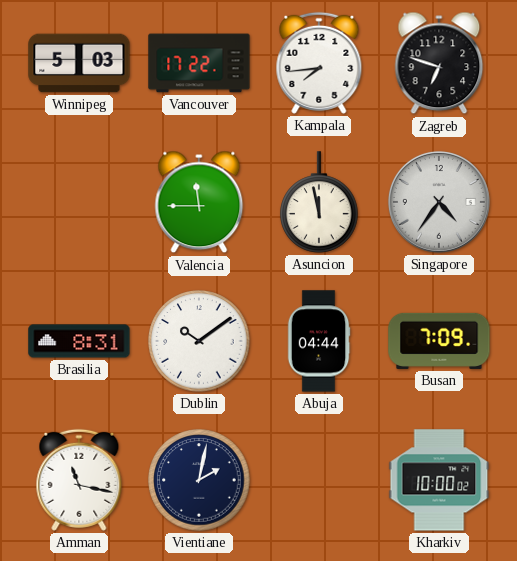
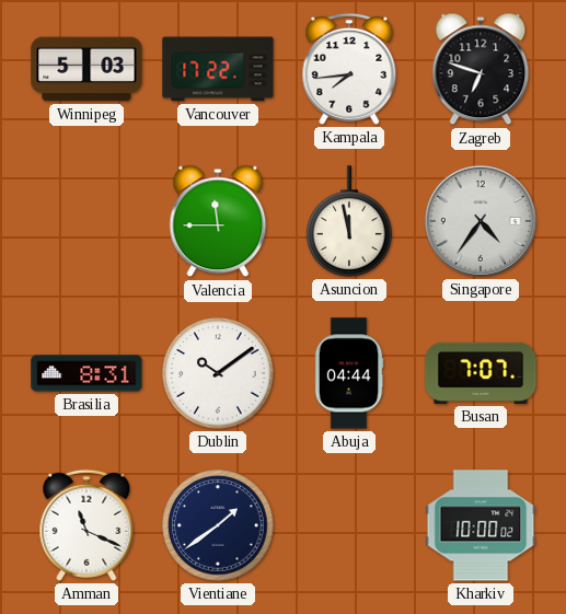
Busan: 7:09 -> 7:07 (481, 373)
Amman: 11:17 -> 11:19 (86, 525)
Vientiane: 2:02 -> 1:39 (218, 525)
